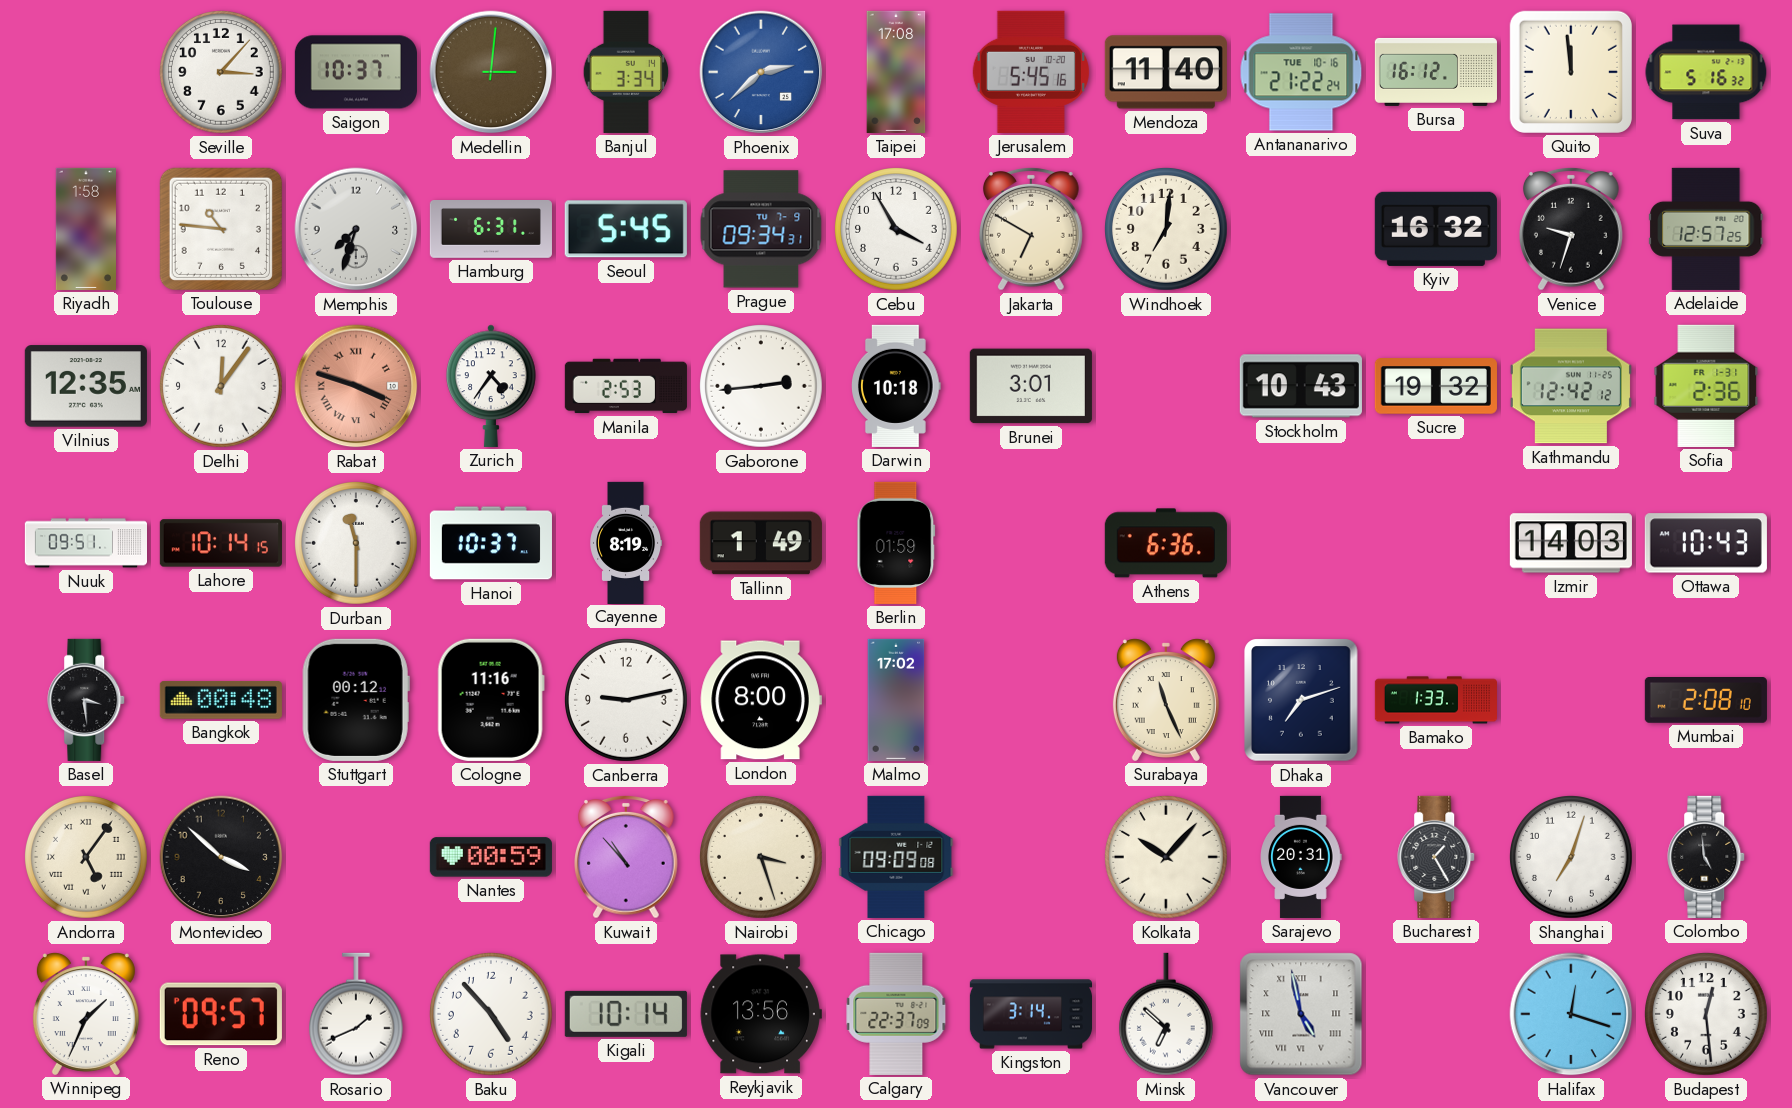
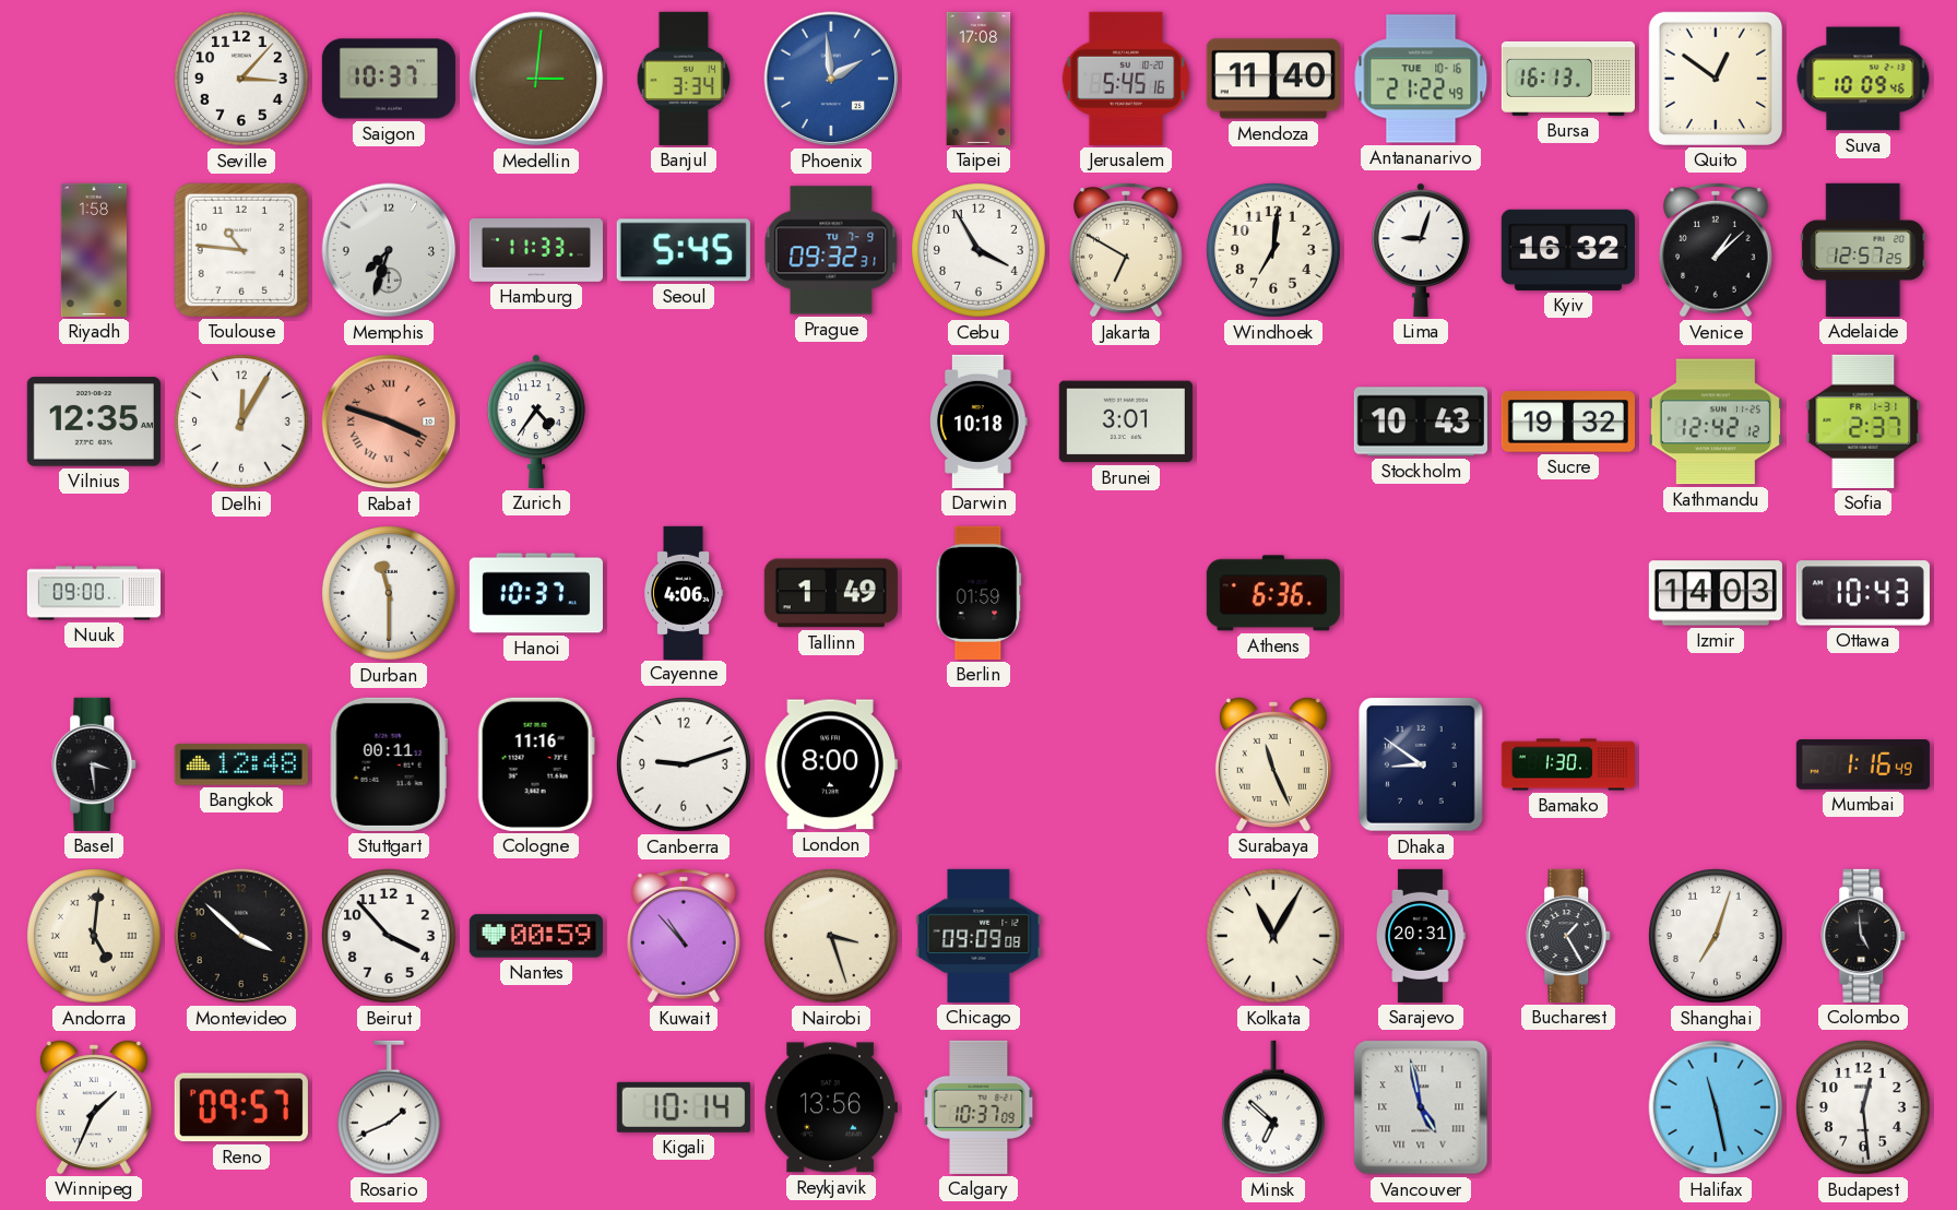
Phoenix: 2:38 -> 1:59 (831, 79)
Antananarivo: 21:22:24 -> 21:22:49 (1421, 79)
Bursa: 16:12 -> 16:13 (1568, 79)
Quito: 11:59 -> 12:51 (1716, 79)
Suva: 5:16 -> 10:09 (1863, 79)
Hamburg: 6:31 -> 11:33 (536, 251)
Prague: 09:34 -> 09:32 (831, 250)
Lima: none -> 9:03 (1421, 250)
Venice: 9:33 -> 1:08 (1717, 250)
Delhi: 12:06 -> 12:05 (242, 423)
Manila: 2:53 -> none (626, 386)
Gaborone: 2:44 -> none (762, 387)
Sofia: 2:36 -> 2:37 (1863, 422)
Nuuk: 09:51 -> 09:00 (93, 593)
Lahore: 10:14 -> none (221, 543)
Cayenne: 8:19 -> 4:06 (685, 592)
Bangkok: 00:48 -> 12:48 (241, 764)
Stuttgart: 00:12 -> 00:11 (389, 764)
Canberra: 9:13 -> 9:12 (685, 766)
Malmo: 17:02 -> none (896, 700)
Dhaka: 7:12 -> 8:51 (1422, 764)
Bamako: 1:33 -> 1:30 (1567, 764)
Mumbai: 2:08 -> 1:16 (1863, 766)
Andorra: 5:06 -> 5:01 (95, 937)
Beirut: none -> 3:53 (390, 937)
Kolkata: 10:07 -> 11:05 (1274, 937)
Baku: 4:53 -> none (492, 1015)
Calgary: 22:37 -> 10:37 (978, 1107)
Kingston: 3:14 -> none (1030, 1014)
Halifax: 12:18 -> 11:28 (1716, 1107)
